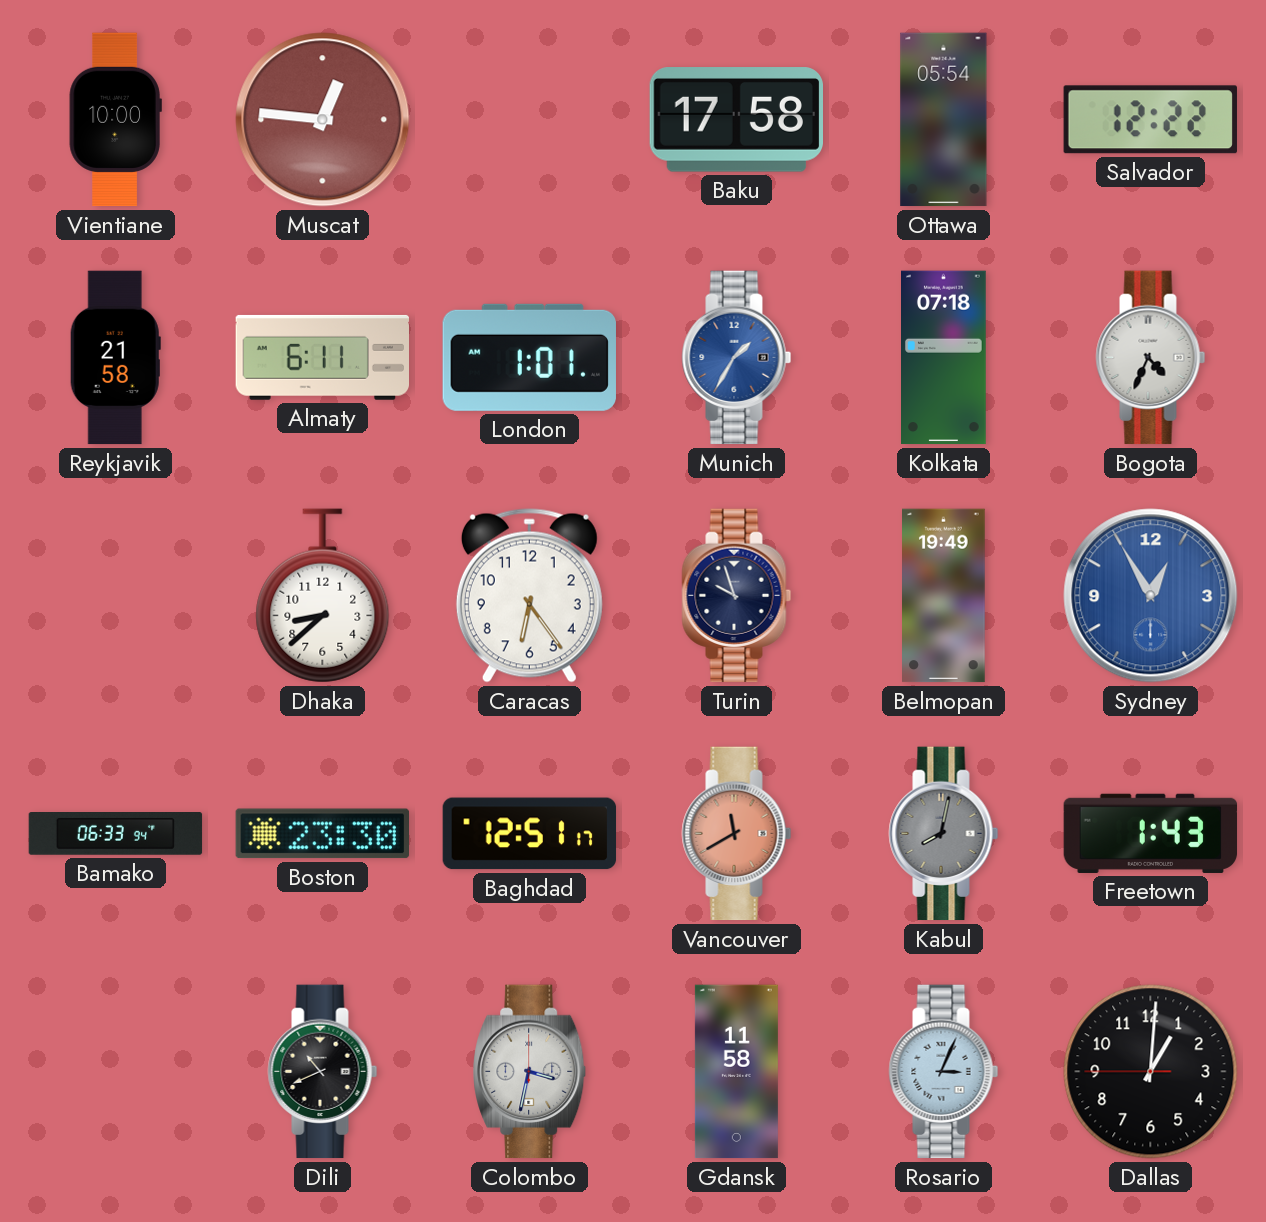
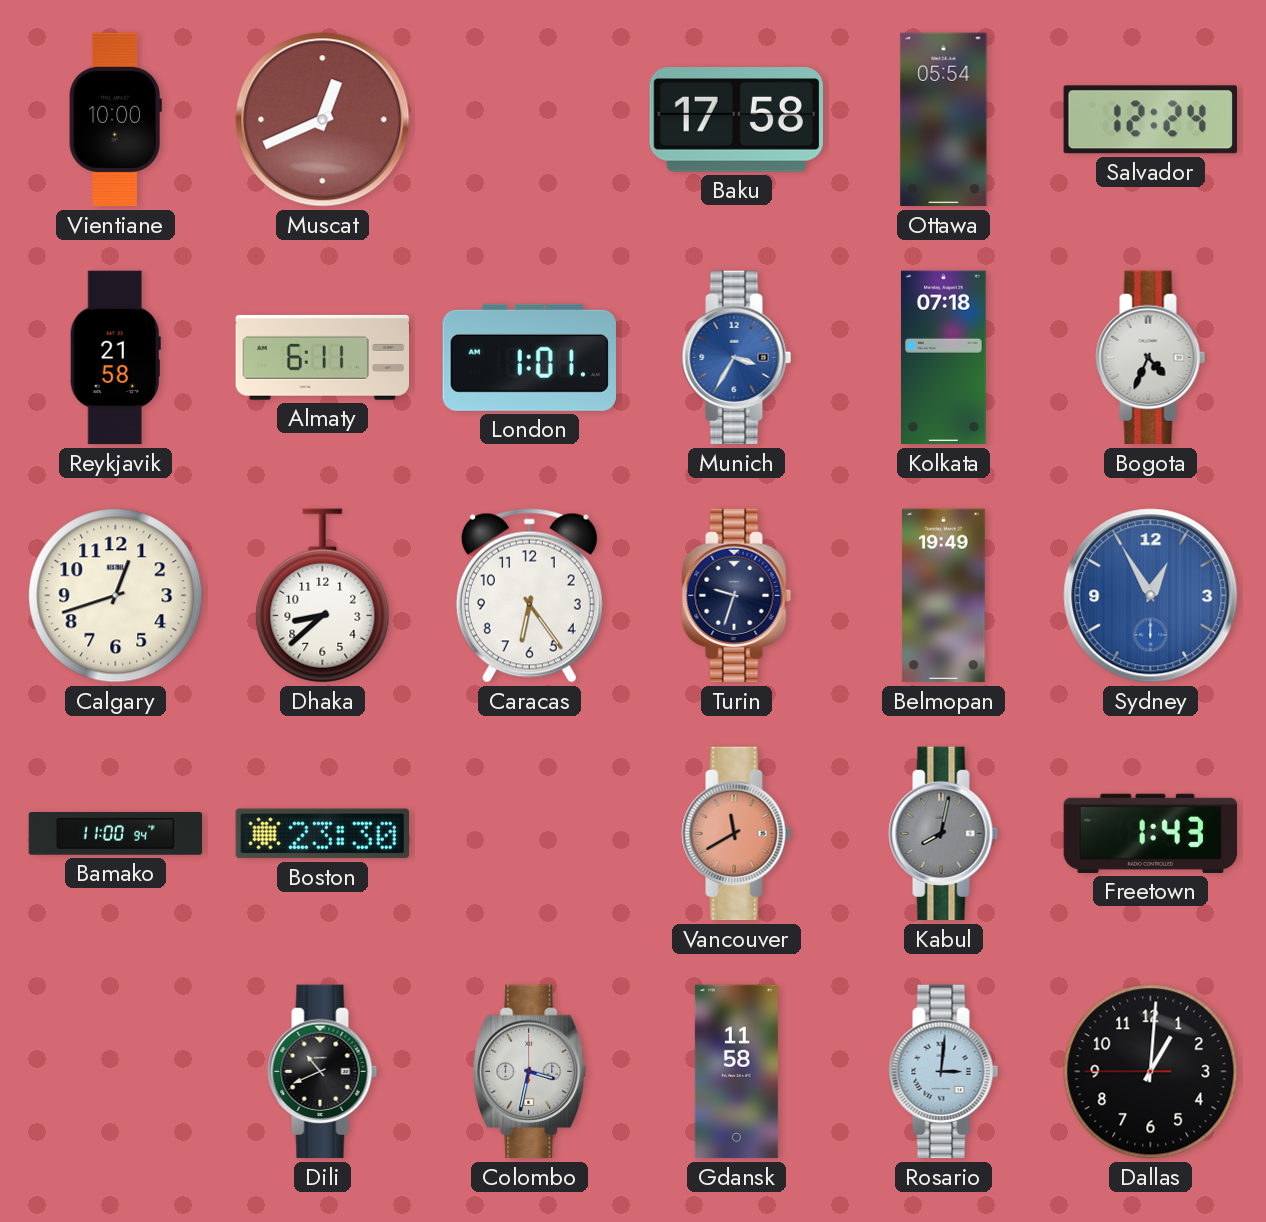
Muscat: 12:46 -> 12:41 (323, 120)
Salvador: 12:22 -> 12:24 (1150, 120)
Munich: 1:35 -> 3:35 (737, 358)
Calgary: none -> 12:42 (116, 596)
Turin: 9:57 -> 9:33 (737, 596)
Bamako: 06:33 -> 11:00 (116, 834)
Baghdad: 12:51 -> none (530, 834)
Rosario: 3:04 -> 3:01 (944, 1072)
